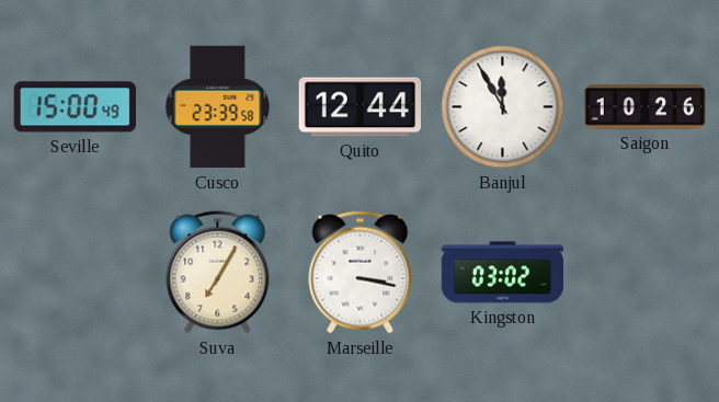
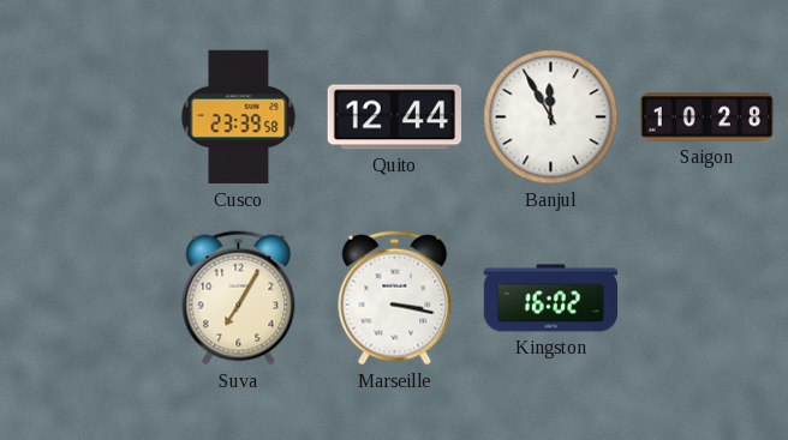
Seville: 15:00 -> none (75, 107)
Saigon: 10:26 -> 10:28 (708, 117)
Kingston: 03:02 -> 16:02 (551, 299)
